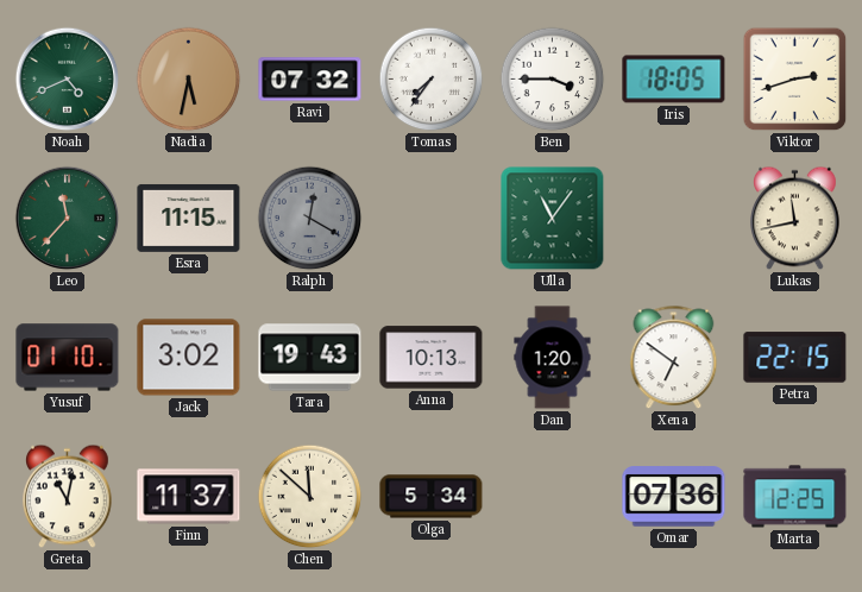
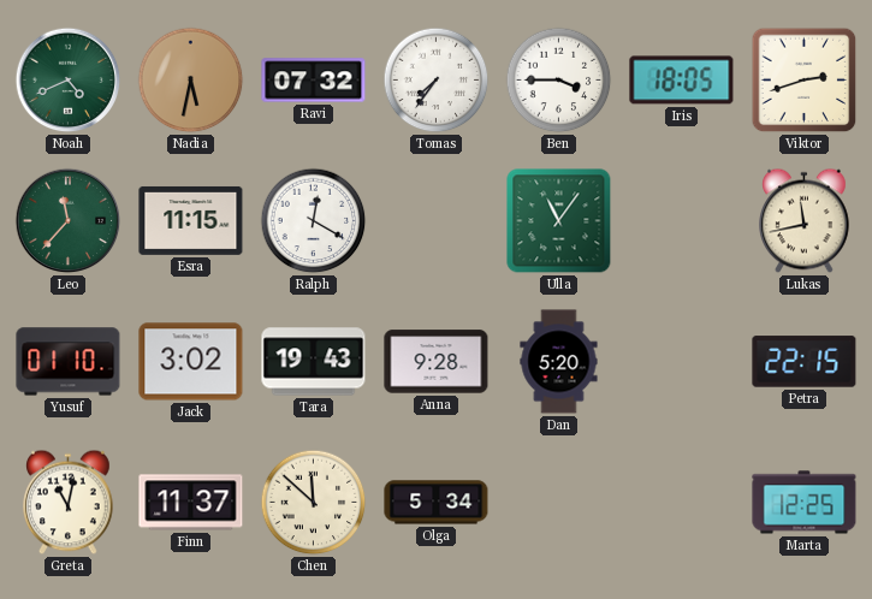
Ralph dial: grey -> white (314, 221)
Anna: 10:13 -> 9:28 (437, 362)
Dan: 1:20 -> 5:20 (559, 362)
Xena: 6:51 -> none (674, 358)
Omar: 07:36 -> none (674, 497)
